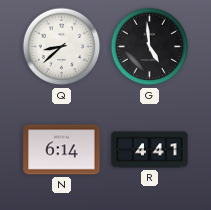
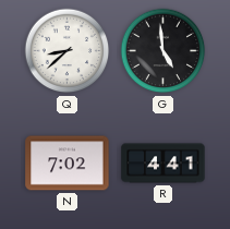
N: 6:14 -> 7:02 (68, 164)
